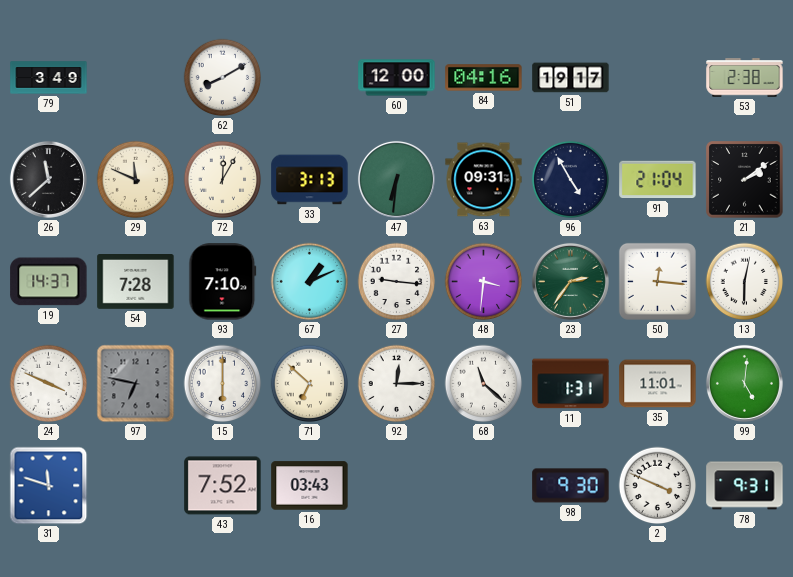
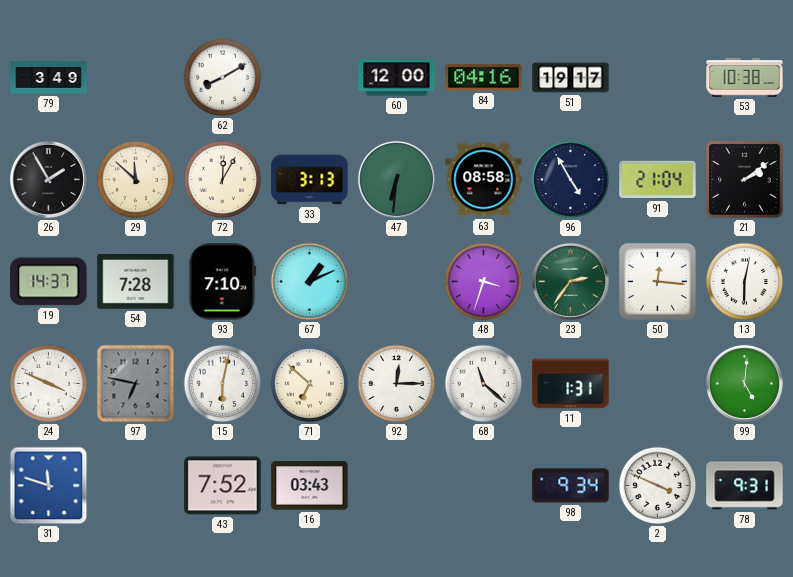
53: 2:38 -> 10:38 (745, 78)
26: 11:38 -> 1:55 (48, 179)
29: 11:49 -> 11:52 (136, 180)
63: 09:31 -> 08:58 (484, 180)
27: 9:16 -> none (397, 282)
48: 3:31 -> 3:33 (484, 282)
15: 6:00 -> 6:02 (223, 384)
35: 11:01 -> none (658, 384)
98: 9:30 -> 9:34 (571, 486)
